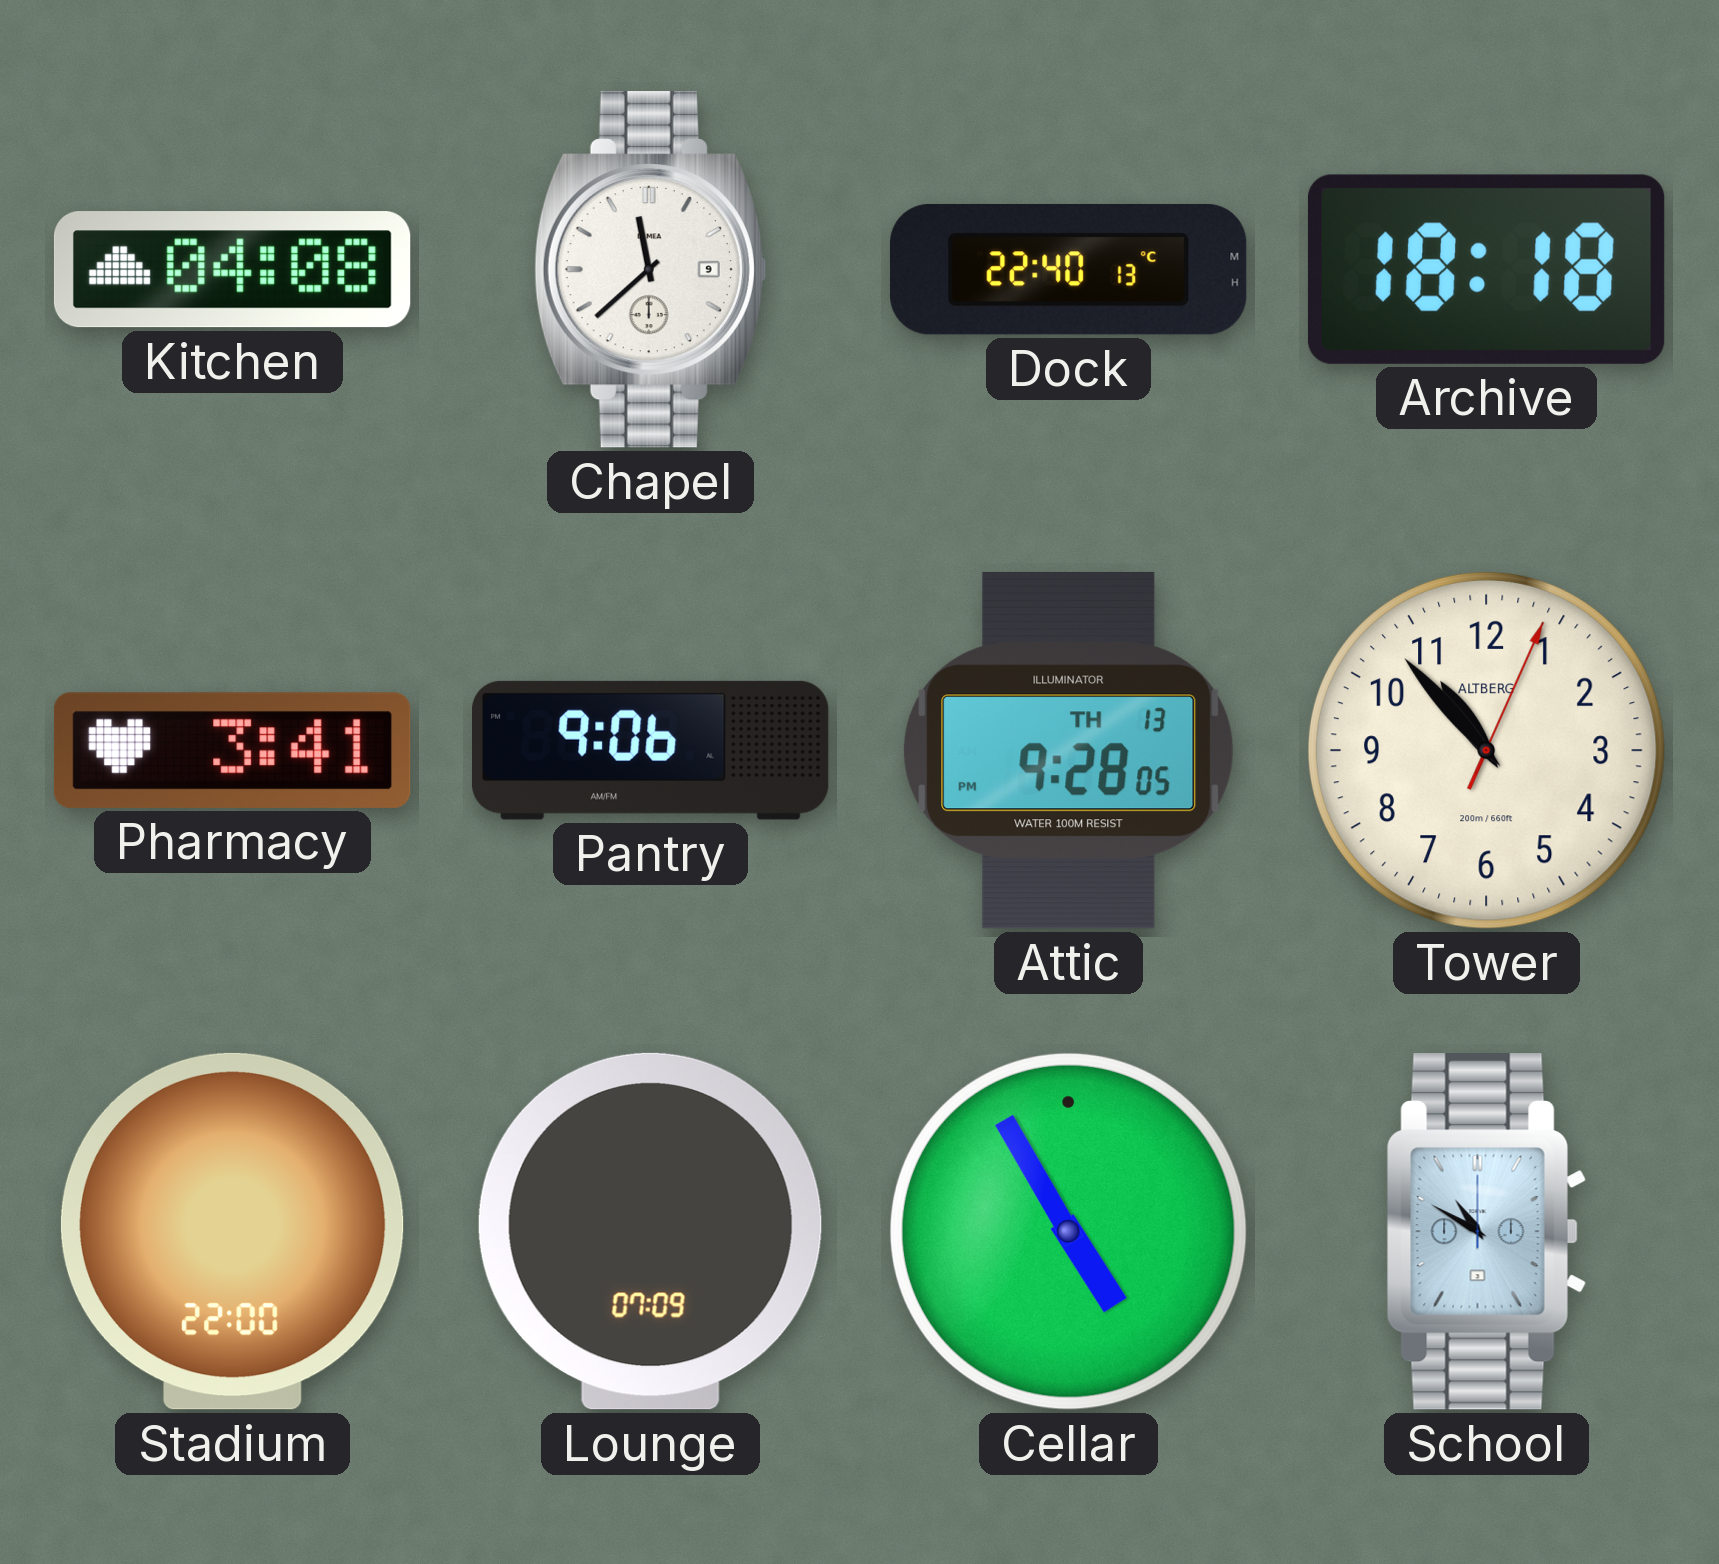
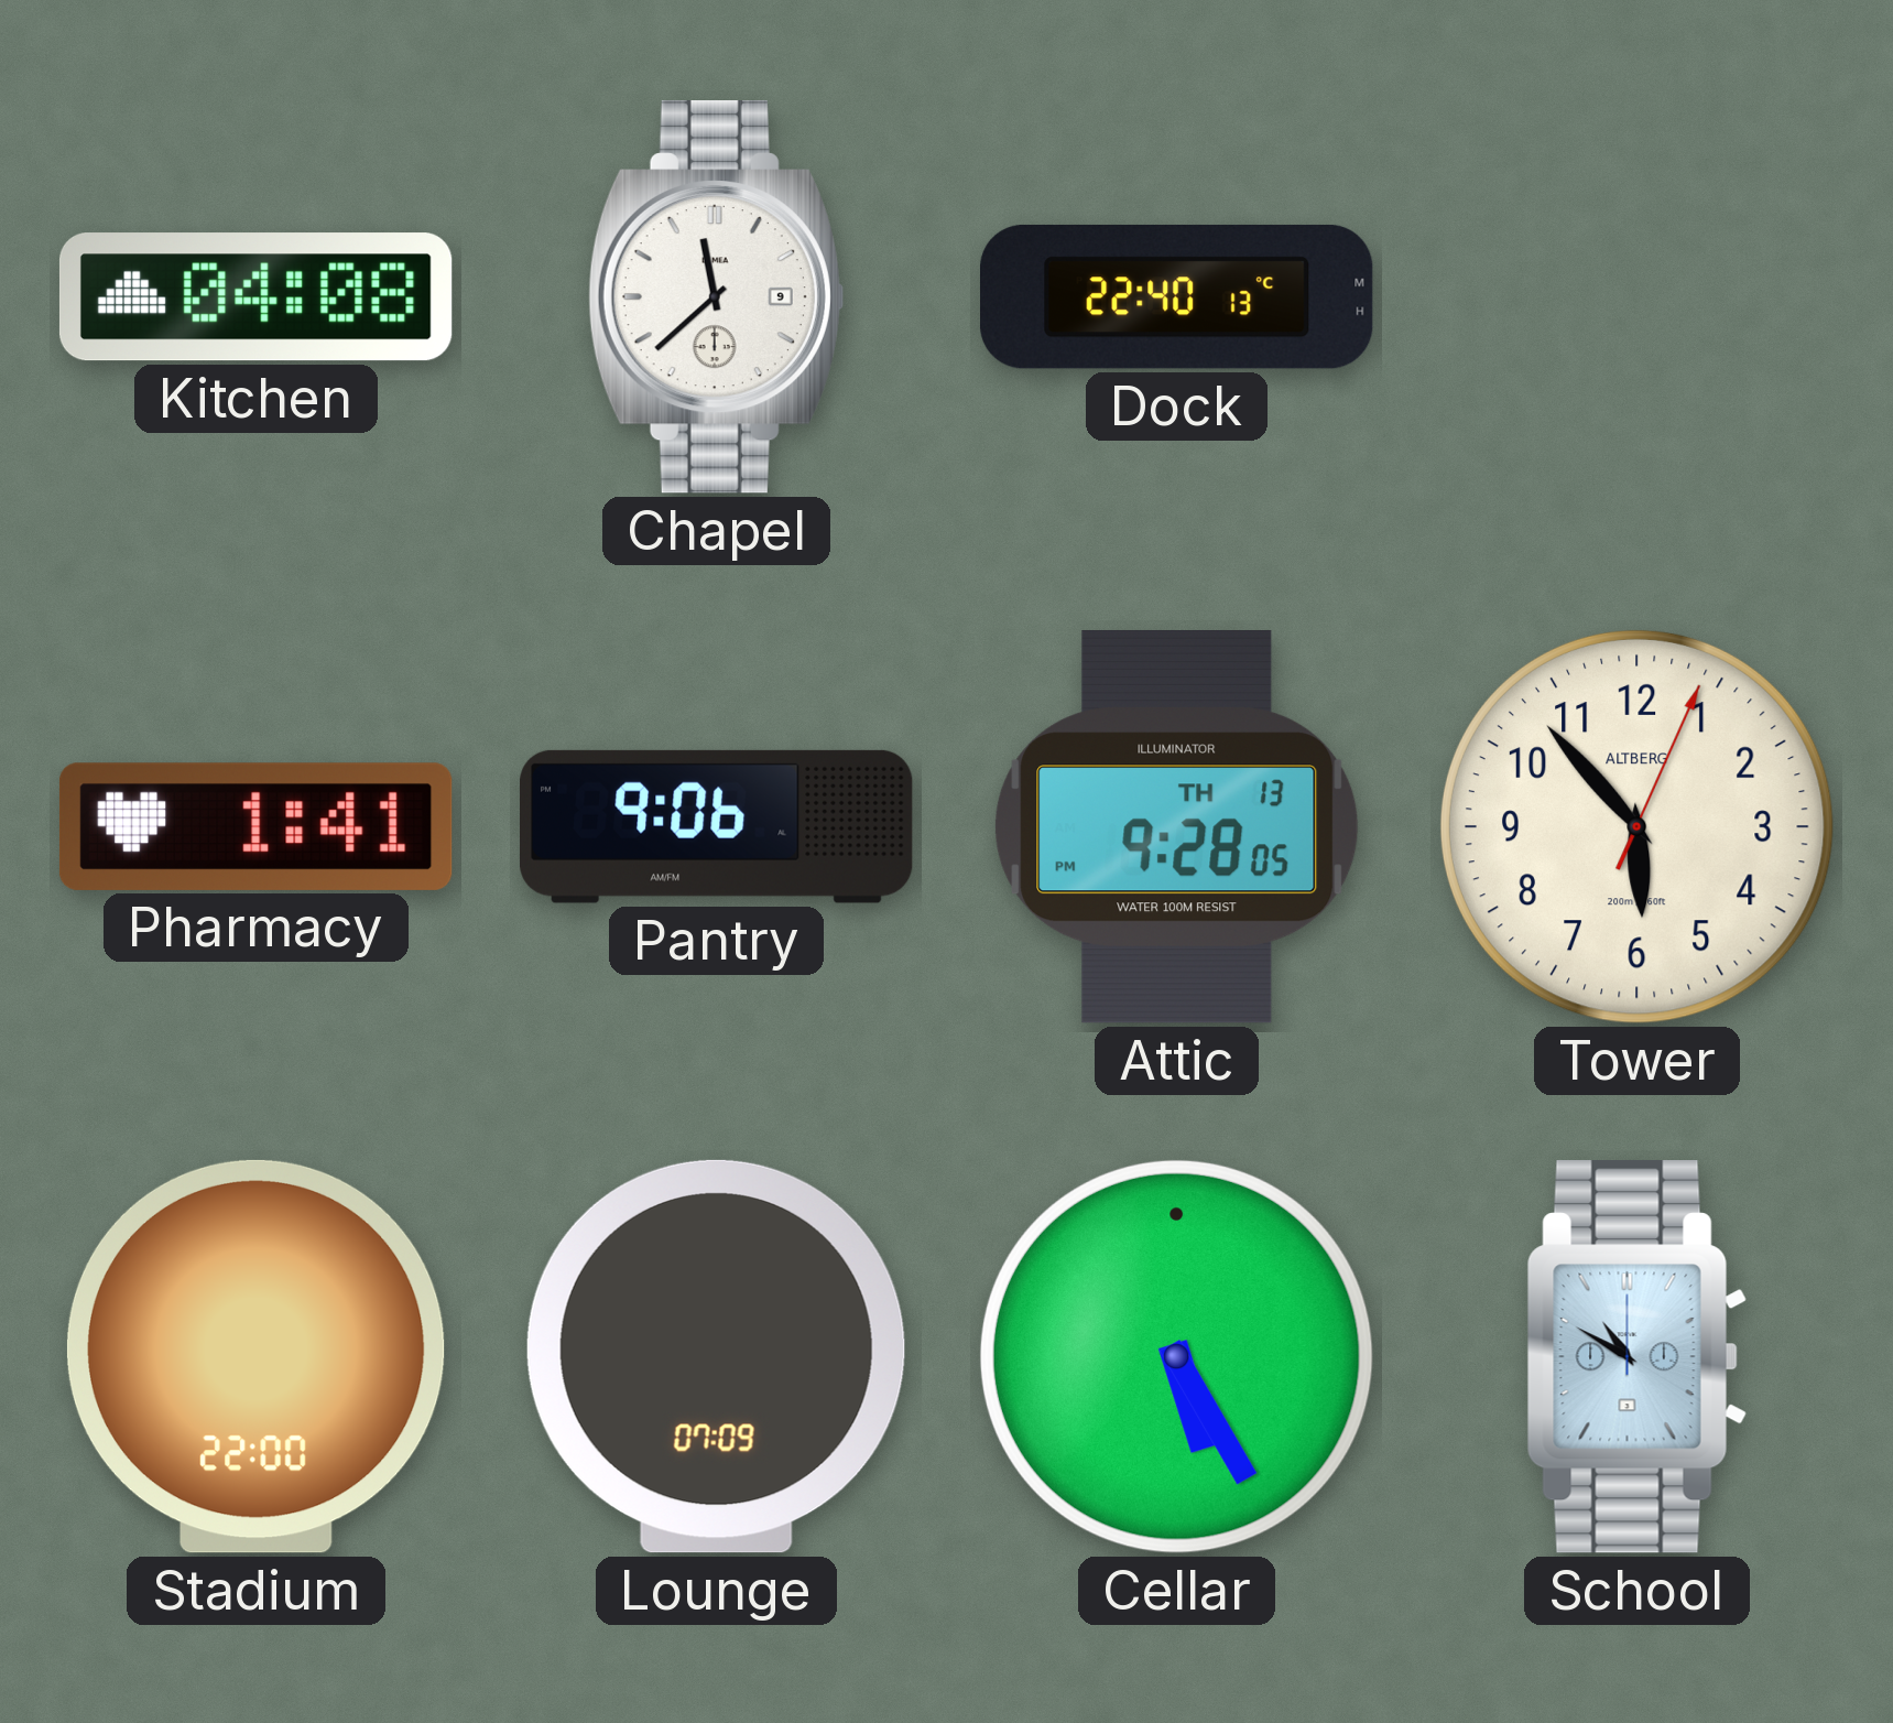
Archive: 18:18 -> none (1486, 269)
Pharmacy: 3:41 -> 1:41 (255, 826)
Tower: 10:53 -> 5:53 (1636, 826)
Cellar: 4:55 -> 5:25 (1176, 1356)
